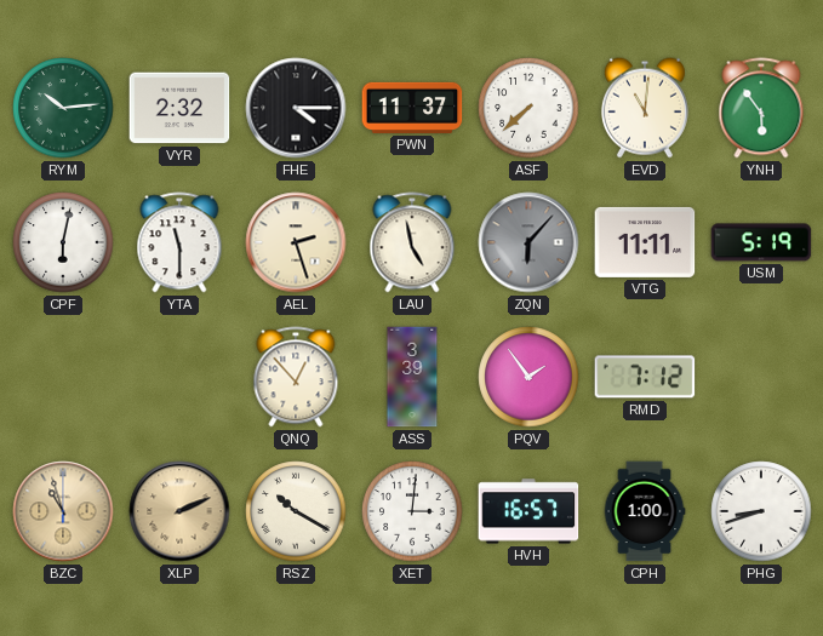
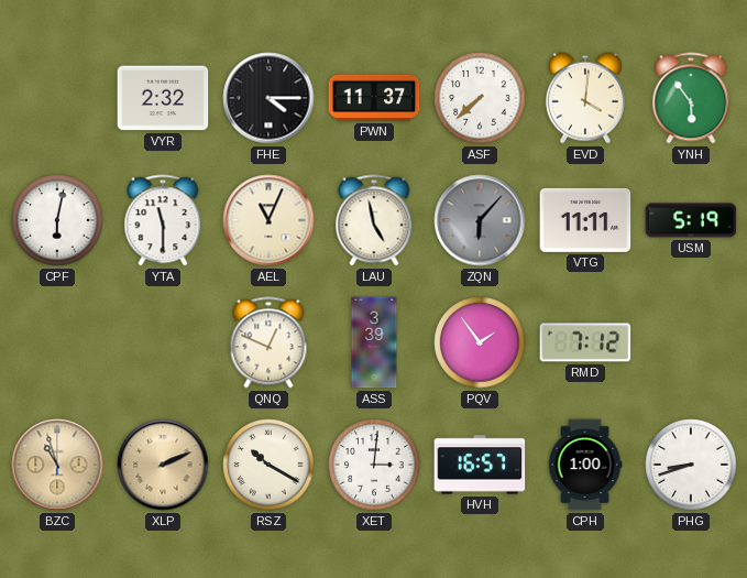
RYM: 10:14 -> none (63, 108)
EVD: 11:01 -> 4:01 (585, 98)
AEL: 2:27 -> 11:04 (268, 220)
QNQ: 12:53 -> 12:49 (268, 342)
